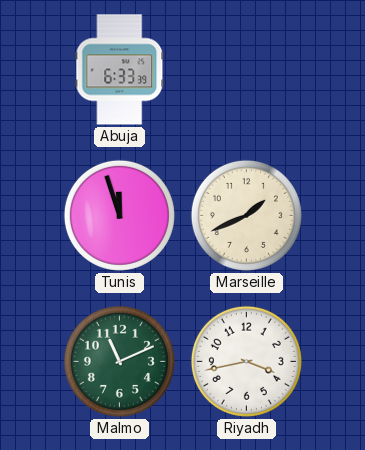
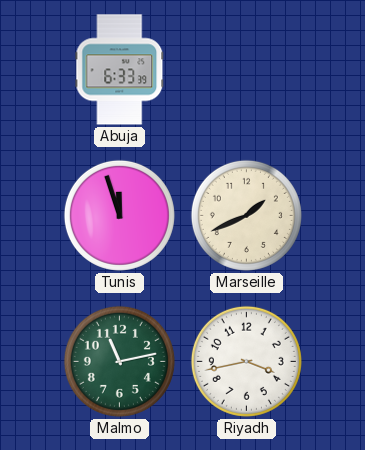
Malmo: 11:11 -> 11:13 (119, 361)
